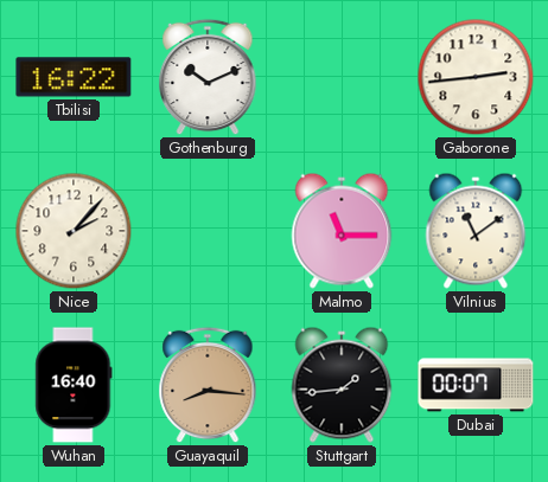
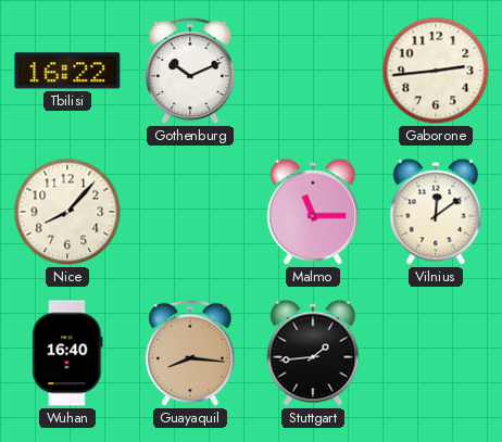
Nice: 2:07 -> 8:07 (67, 212)
Vilnius: 11:09 -> 12:09 (436, 212)
Dubai: 00:07 -> none (476, 385)
